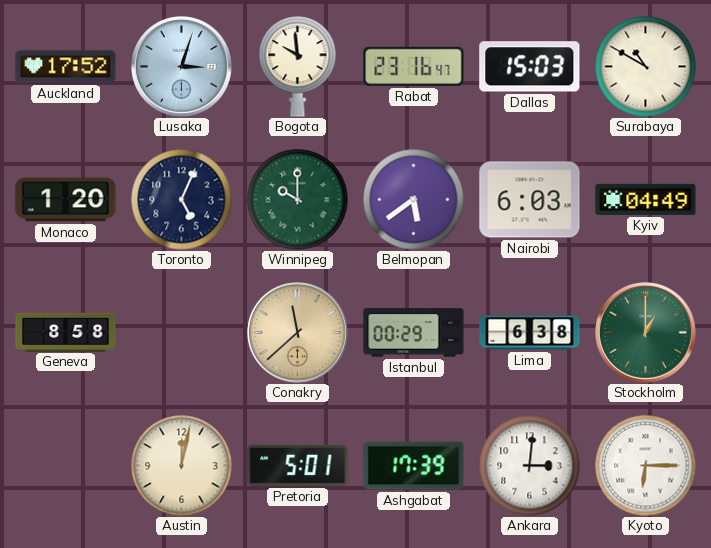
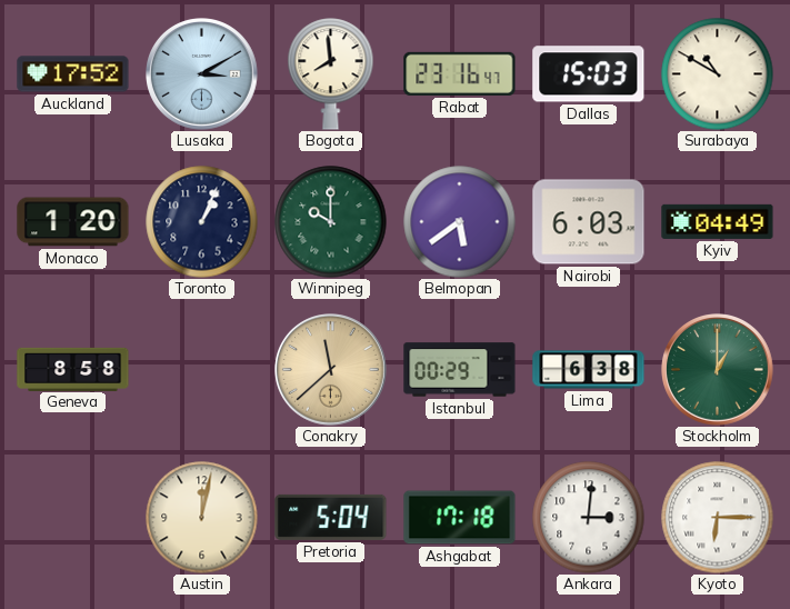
Lusaka: 3:03 -> 3:10 (202, 74)
Bogota: 9:59 -> 7:59 (331, 74)
Toronto: 5:04 -> 1:04 (202, 222)
Pretoria: 5:01 -> 5:04 (331, 517)
Ashgabat: 17:39 -> 17:18 (460, 518)
